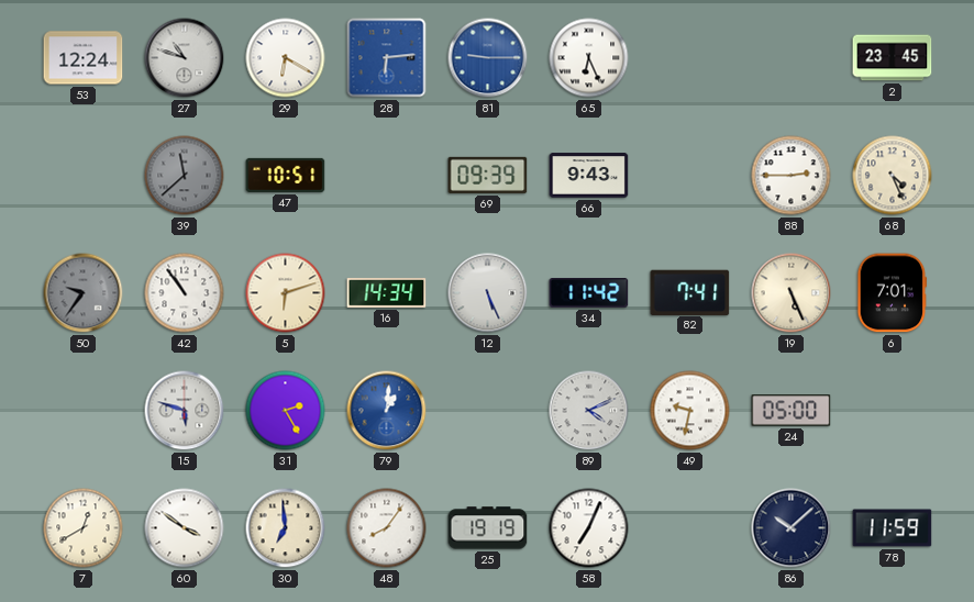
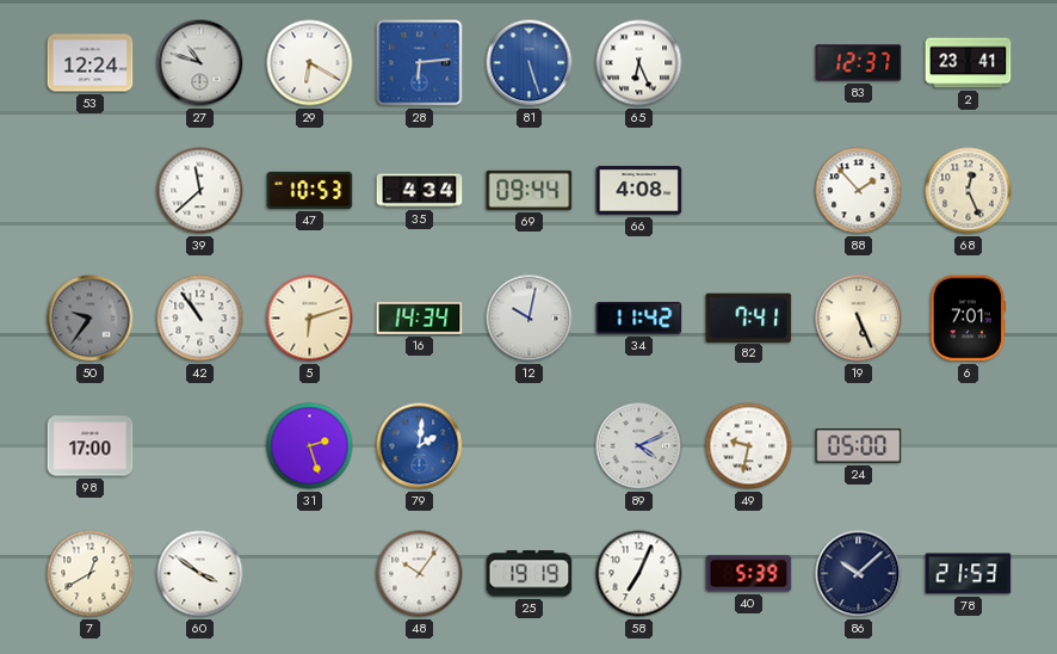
81: 9:15 -> 5:27 (530, 63)
83: none -> 12:37 (859, 63)
2: 23:45 -> 23:41 (969, 63)
39 dial: grey -> white (200, 191)
47: 10:51 -> 10:53 (310, 190)
35: none -> 4:34 (420, 191)
69: 09:39 -> 09:44 (530, 190)
66: 9:43 -> 4:08 (639, 191)
88: 2:45 -> 1:53 (859, 191)
68: 4:26 -> 12:26 (969, 191)
12: 5:26 -> 10:02 (530, 319)
98: none -> 17:00 (91, 446)
15: 5:48 -> none (185, 411)
31: 2:25 -> 2:27 (310, 446)
79: 1:01 -> 2:01 (420, 446)
30: 6:59 -> none (286, 528)
48: 8:06 -> 10:06 (420, 574)
40: none -> 5:39 (749, 574)
78: 11:59 -> 21:53 (969, 574)
